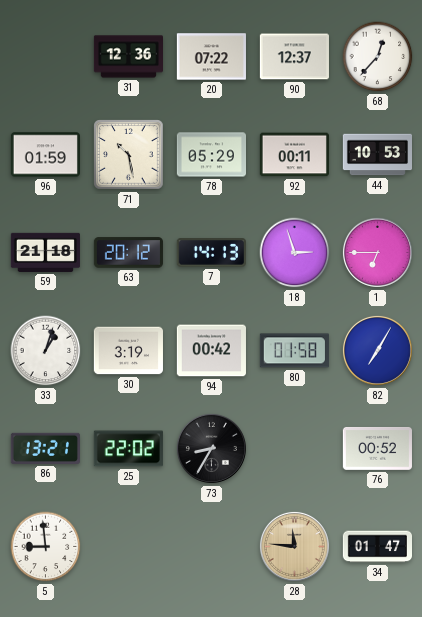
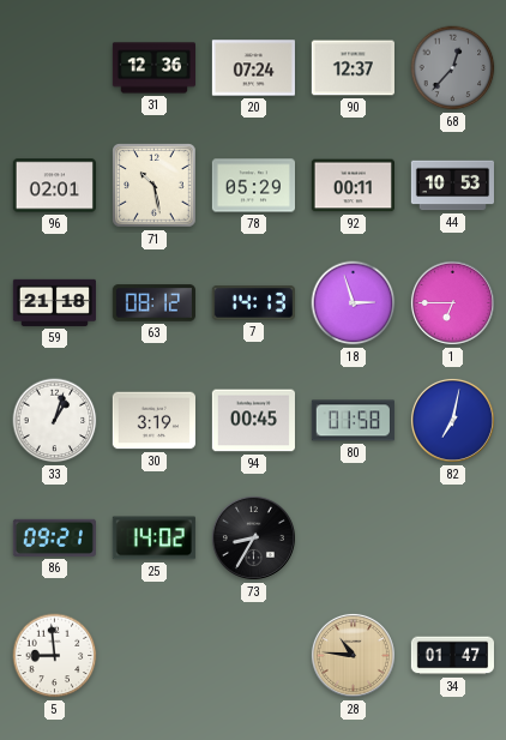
20: 07:22 -> 07:24 (253, 68)
68 dial: white -> grey (453, 68)
96: 01:59 -> 02:01 (54, 186)
63: 20:12 -> 08:12 (153, 303)
94: 00:42 -> 00:45 (253, 421)
82: 7:05 -> 7:02 (452, 420)
86: 13:21 -> 09:21 (54, 537)
25: 22:02 -> 14:02 (153, 539)
76: 00:52 -> none (377, 448)
28: 11:46 -> 10:46 (353, 655)
